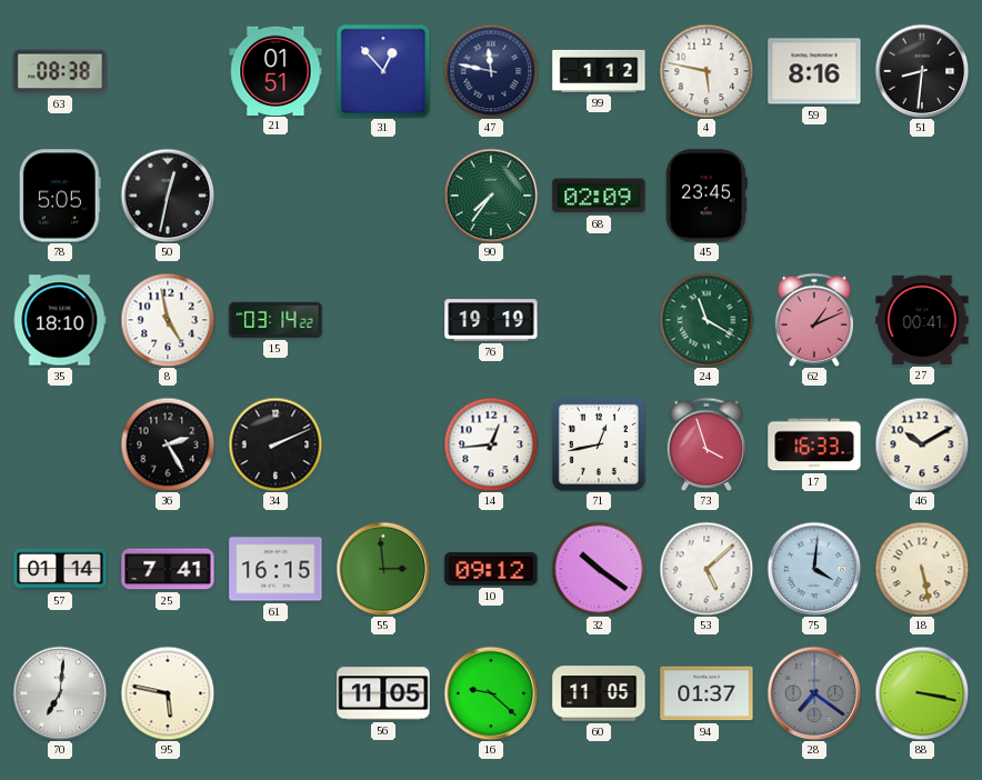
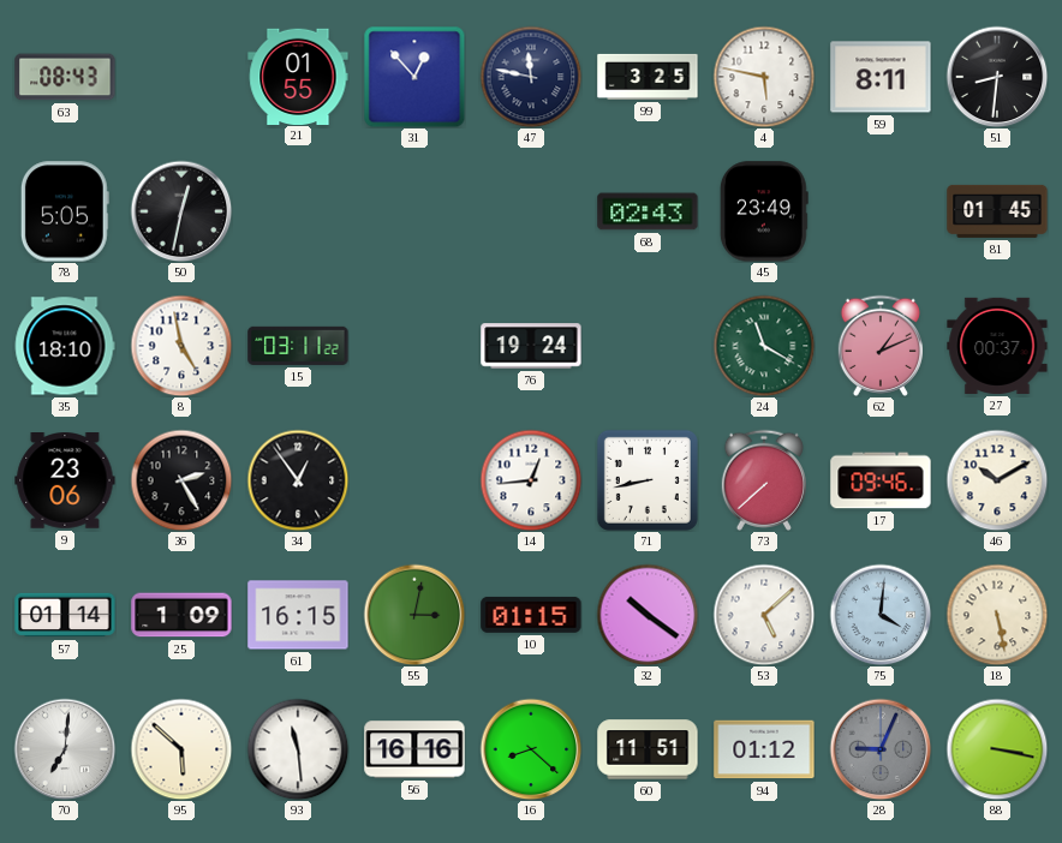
63: 08:38 -> 08:43 (65, 77)
21: 01:51 -> 01:55 (298, 76)
99: 1:12 -> 3:25 (648, 77)
59: 8:16 -> 8:11 (881, 77)
90: 7:36 -> none (491, 196)
68: 02:09 -> 02:43 (648, 211)
45: 23:45 -> 23:49 (764, 211)
81: none -> 01:45 (997, 211)
15: 03:14 -> 03:11 (298, 346)
76: 19:19 -> 19:24 (531, 346)
27: 00:41 -> 00:37 (997, 346)
9: none -> 23:06 (65, 482)
34: 2:11 -> 12:54 (298, 480)
71: 12:43 -> 8:43 (648, 480)
73: 3:57 -> 7:38 (764, 480)
17: 16:33 -> 09:46 (881, 480)
25: 7:41 -> 1:09 (181, 615)
55: 2:59 -> 3:02 (414, 615)
10: 09:12 -> 01:15 (531, 615)
95: 5:47 -> 5:52 (181, 749)
93: none -> 11:29 (298, 749)
56: 11:05 -> 16:16 (414, 749)
16: 9:22 -> 8:22 (531, 749)
60: 11:05 -> 11:51 (648, 749)
94: 01:37 -> 01:12 (764, 749)
28: 7:21 -> 9:04 (881, 749)
